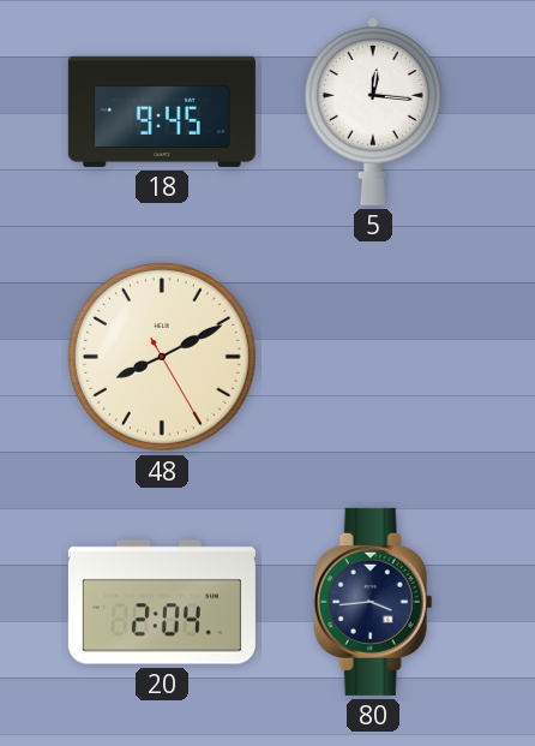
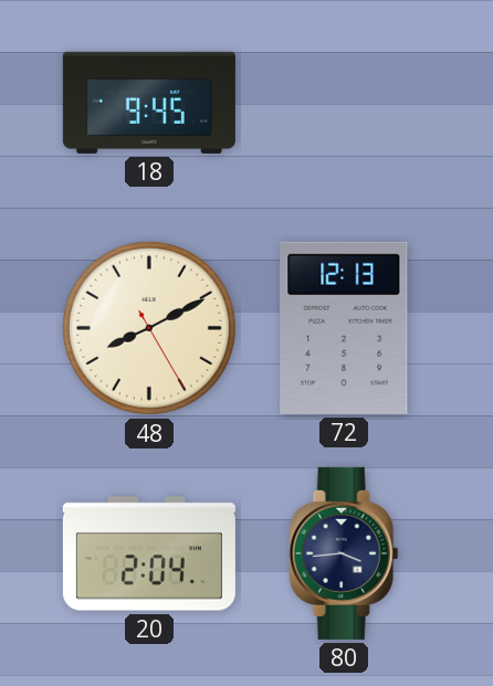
5: 12:16 -> none (373, 111)
72: none -> 12:13 (344, 328)
